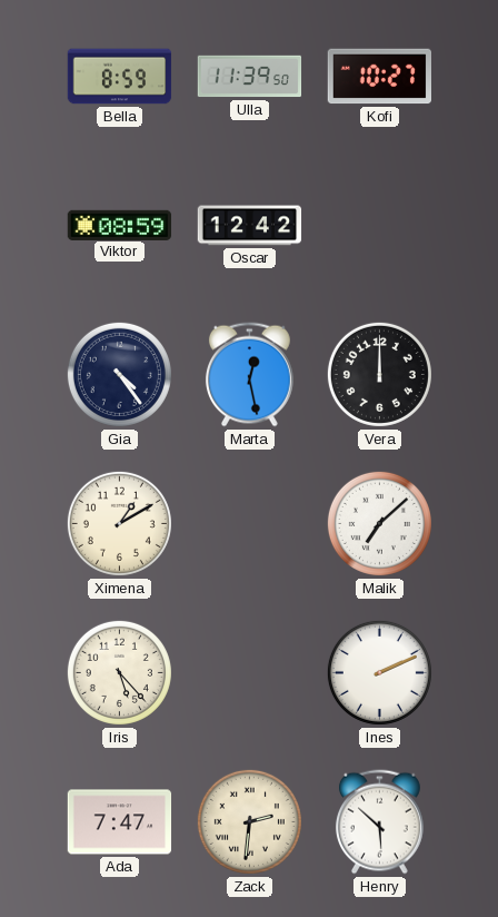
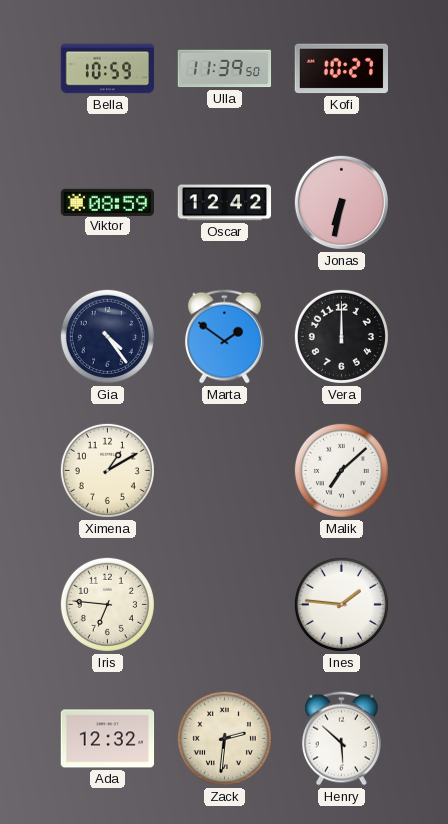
Bella: 8:59 -> 10:59 (108, 69)
Jonas: none -> 6:32 (341, 202)
Marta: 12:28 -> 1:51 (224, 337)
Iris: 5:23 -> 6:46 (107, 604)
Ines: 2:11 -> 1:46 (341, 604)
Ada: 7:47 -> 12:32 (108, 739)
